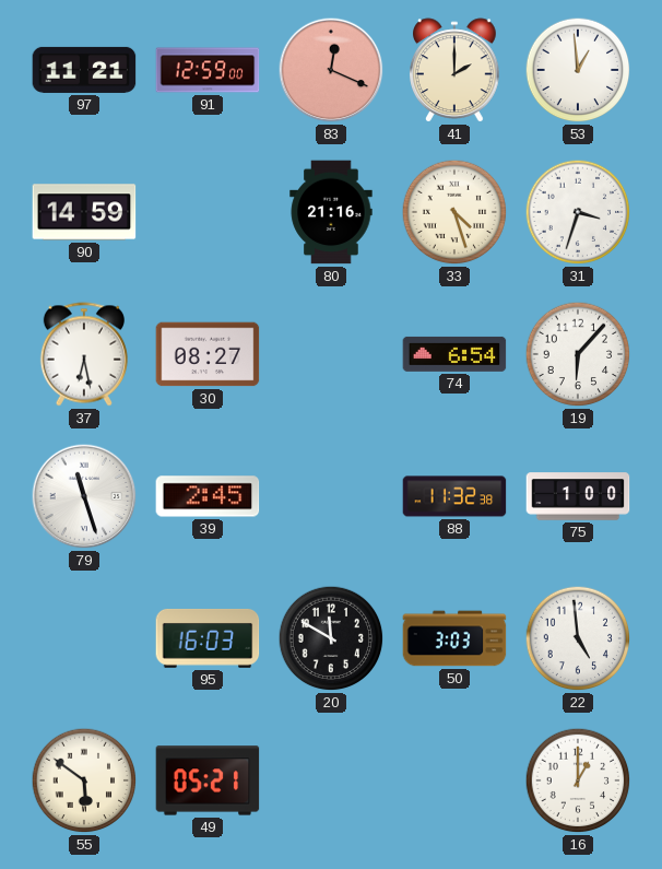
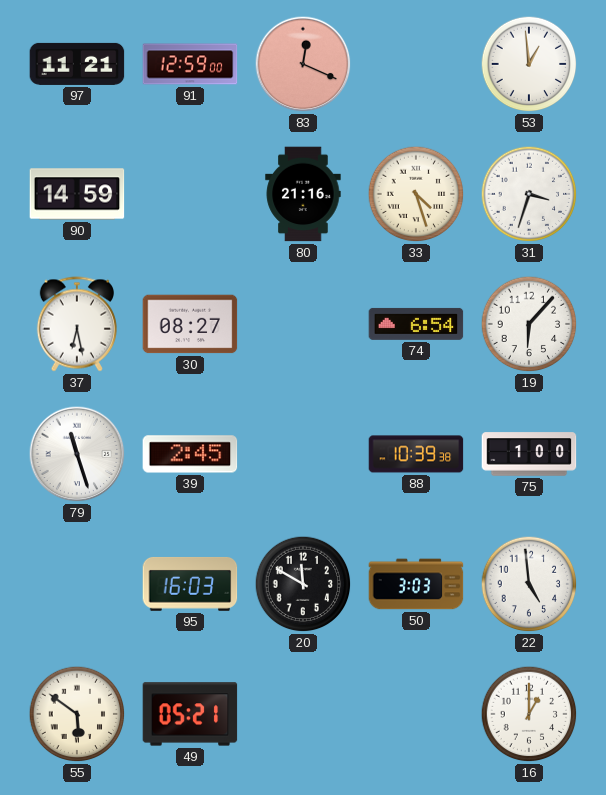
41: 2:00 -> none (456, 70)
88: 11:32 -> 10:39 (416, 454)
